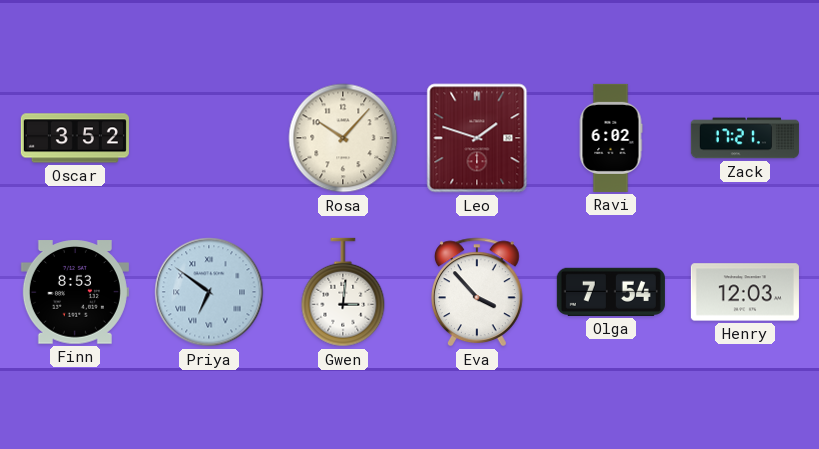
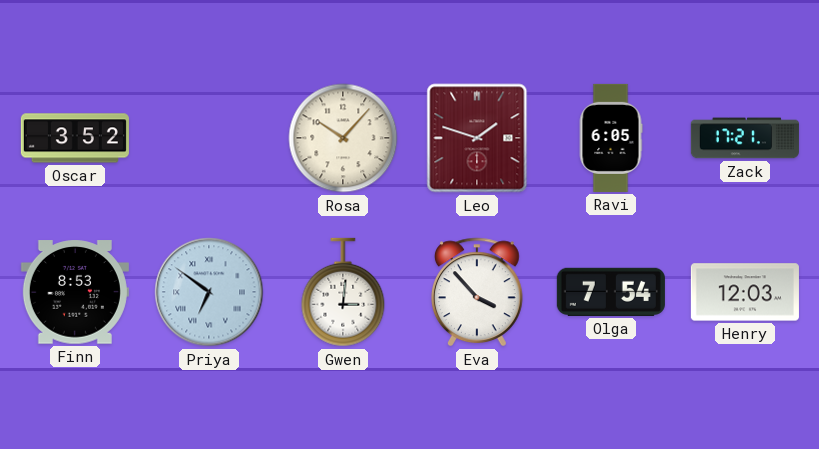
Ravi: 6:02 -> 6:05 (611, 138)
